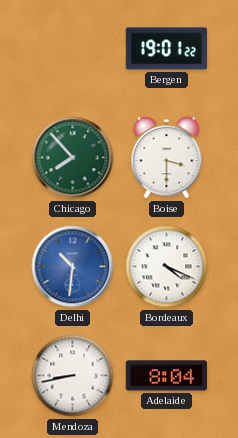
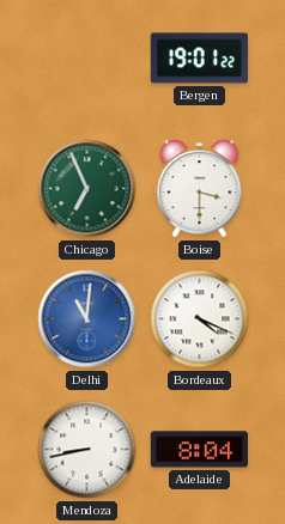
Chicago: 7:53 -> 6:56 (87, 189)
Delhi: 10:31 -> 11:01 (87, 319)
